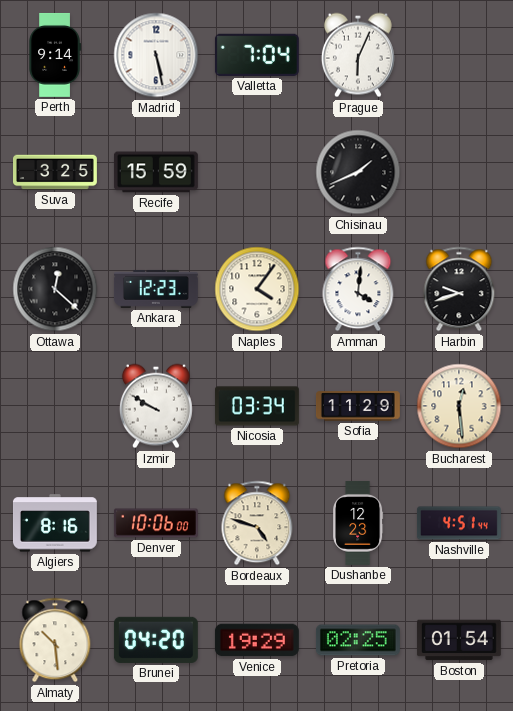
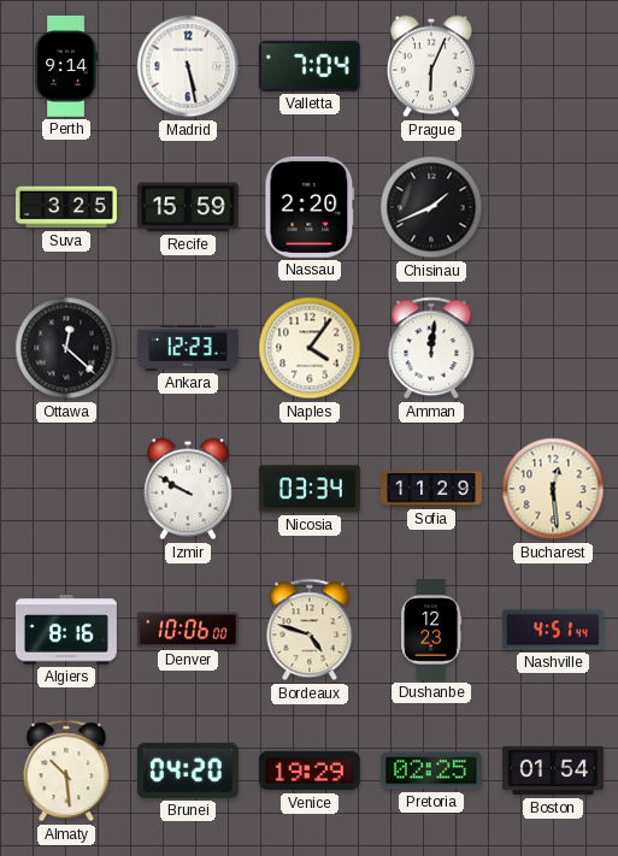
Nassau: none -> 2:20 (310, 207)
Amman: 4:01 -> 12:01 (431, 348)
Harbin: 9:42 -> none (459, 289)
